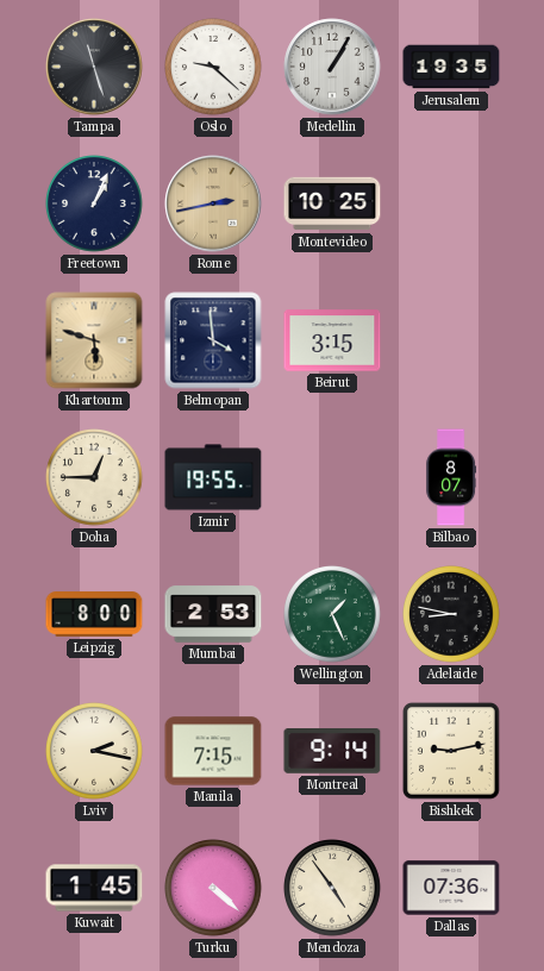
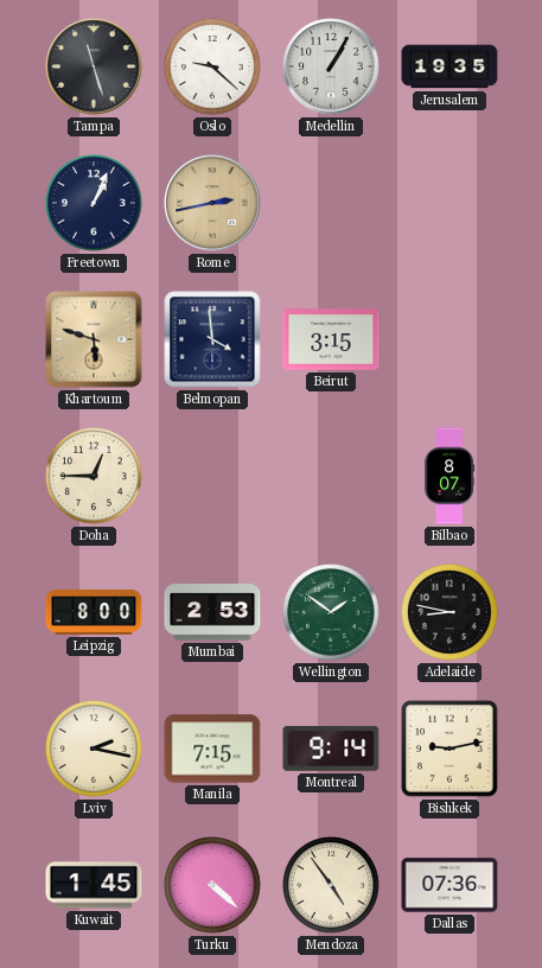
Montevideo: 10:25 -> none (332, 203)
Izmir: 19:55 -> none (213, 477)
Wellington: 1:26 -> 1:51 (332, 613)
